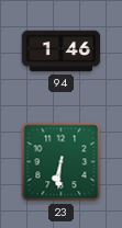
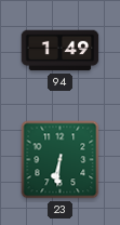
94: 1:46 -> 1:49 (61, 51)
